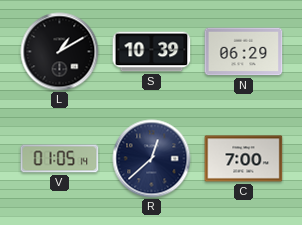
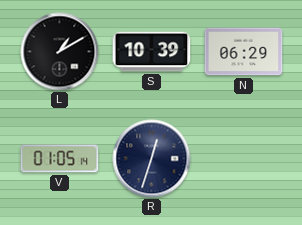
R: 12:38 -> 12:33 (152, 159)
C: 7:00 -> none (244, 159)
